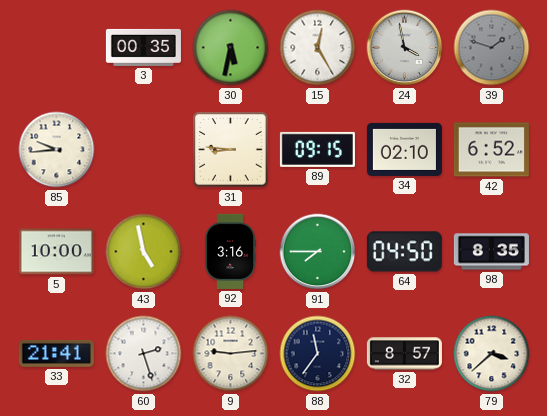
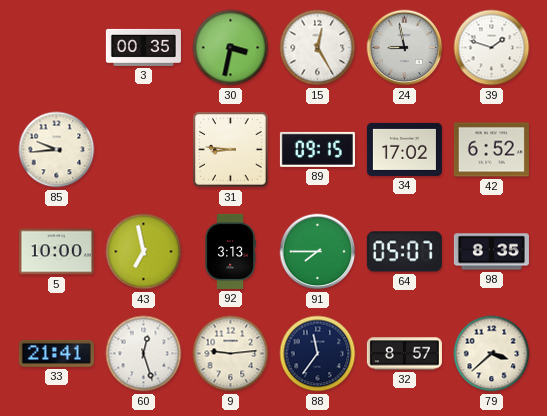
30: 5:32 -> 3:32 (231, 48)
24: 3:58 -> 8:58 (405, 48)
39 dial: grey -> white (492, 48)
34: 02:10 -> 17:02 (404, 149)
43: 4:58 -> 6:58 (144, 252)
92: 3:16 -> 3:13 (230, 251)
64: 04:50 -> 05:07 (404, 252)
60: 2:27 -> 12:27 (144, 354)
